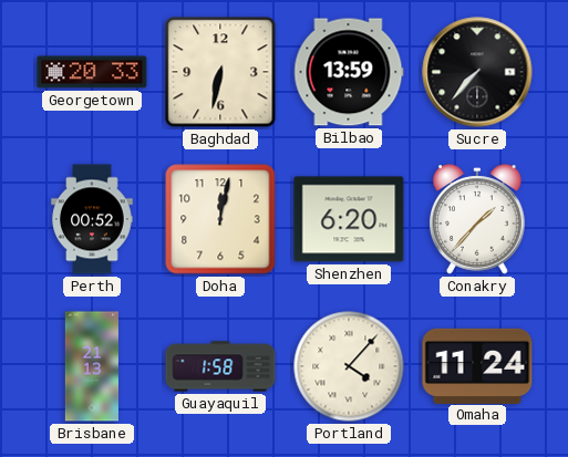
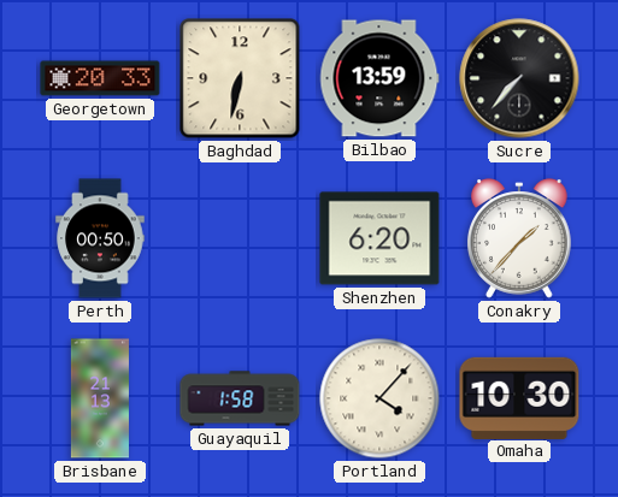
Perth: 00:52 -> 00:50 (100, 238)
Doha: 12:02 -> none (220, 219)
Omaha: 11:24 -> 10:30 (519, 397)
